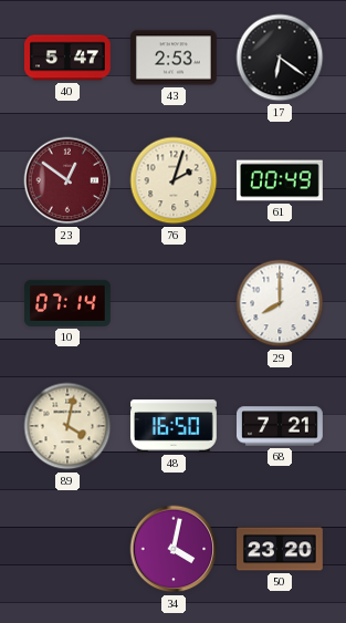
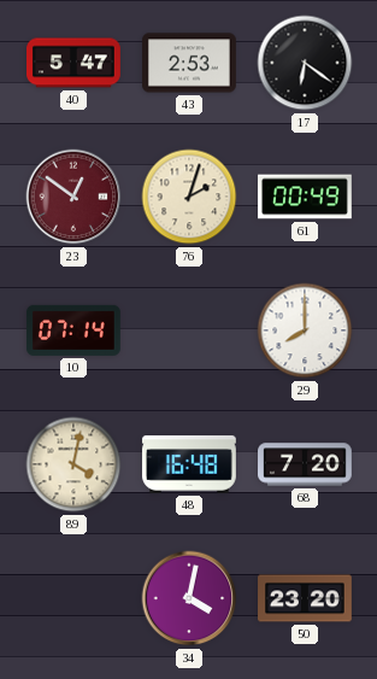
48: 16:50 -> 16:48 (190, 464)
68: 7:21 -> 7:20 (305, 464)
